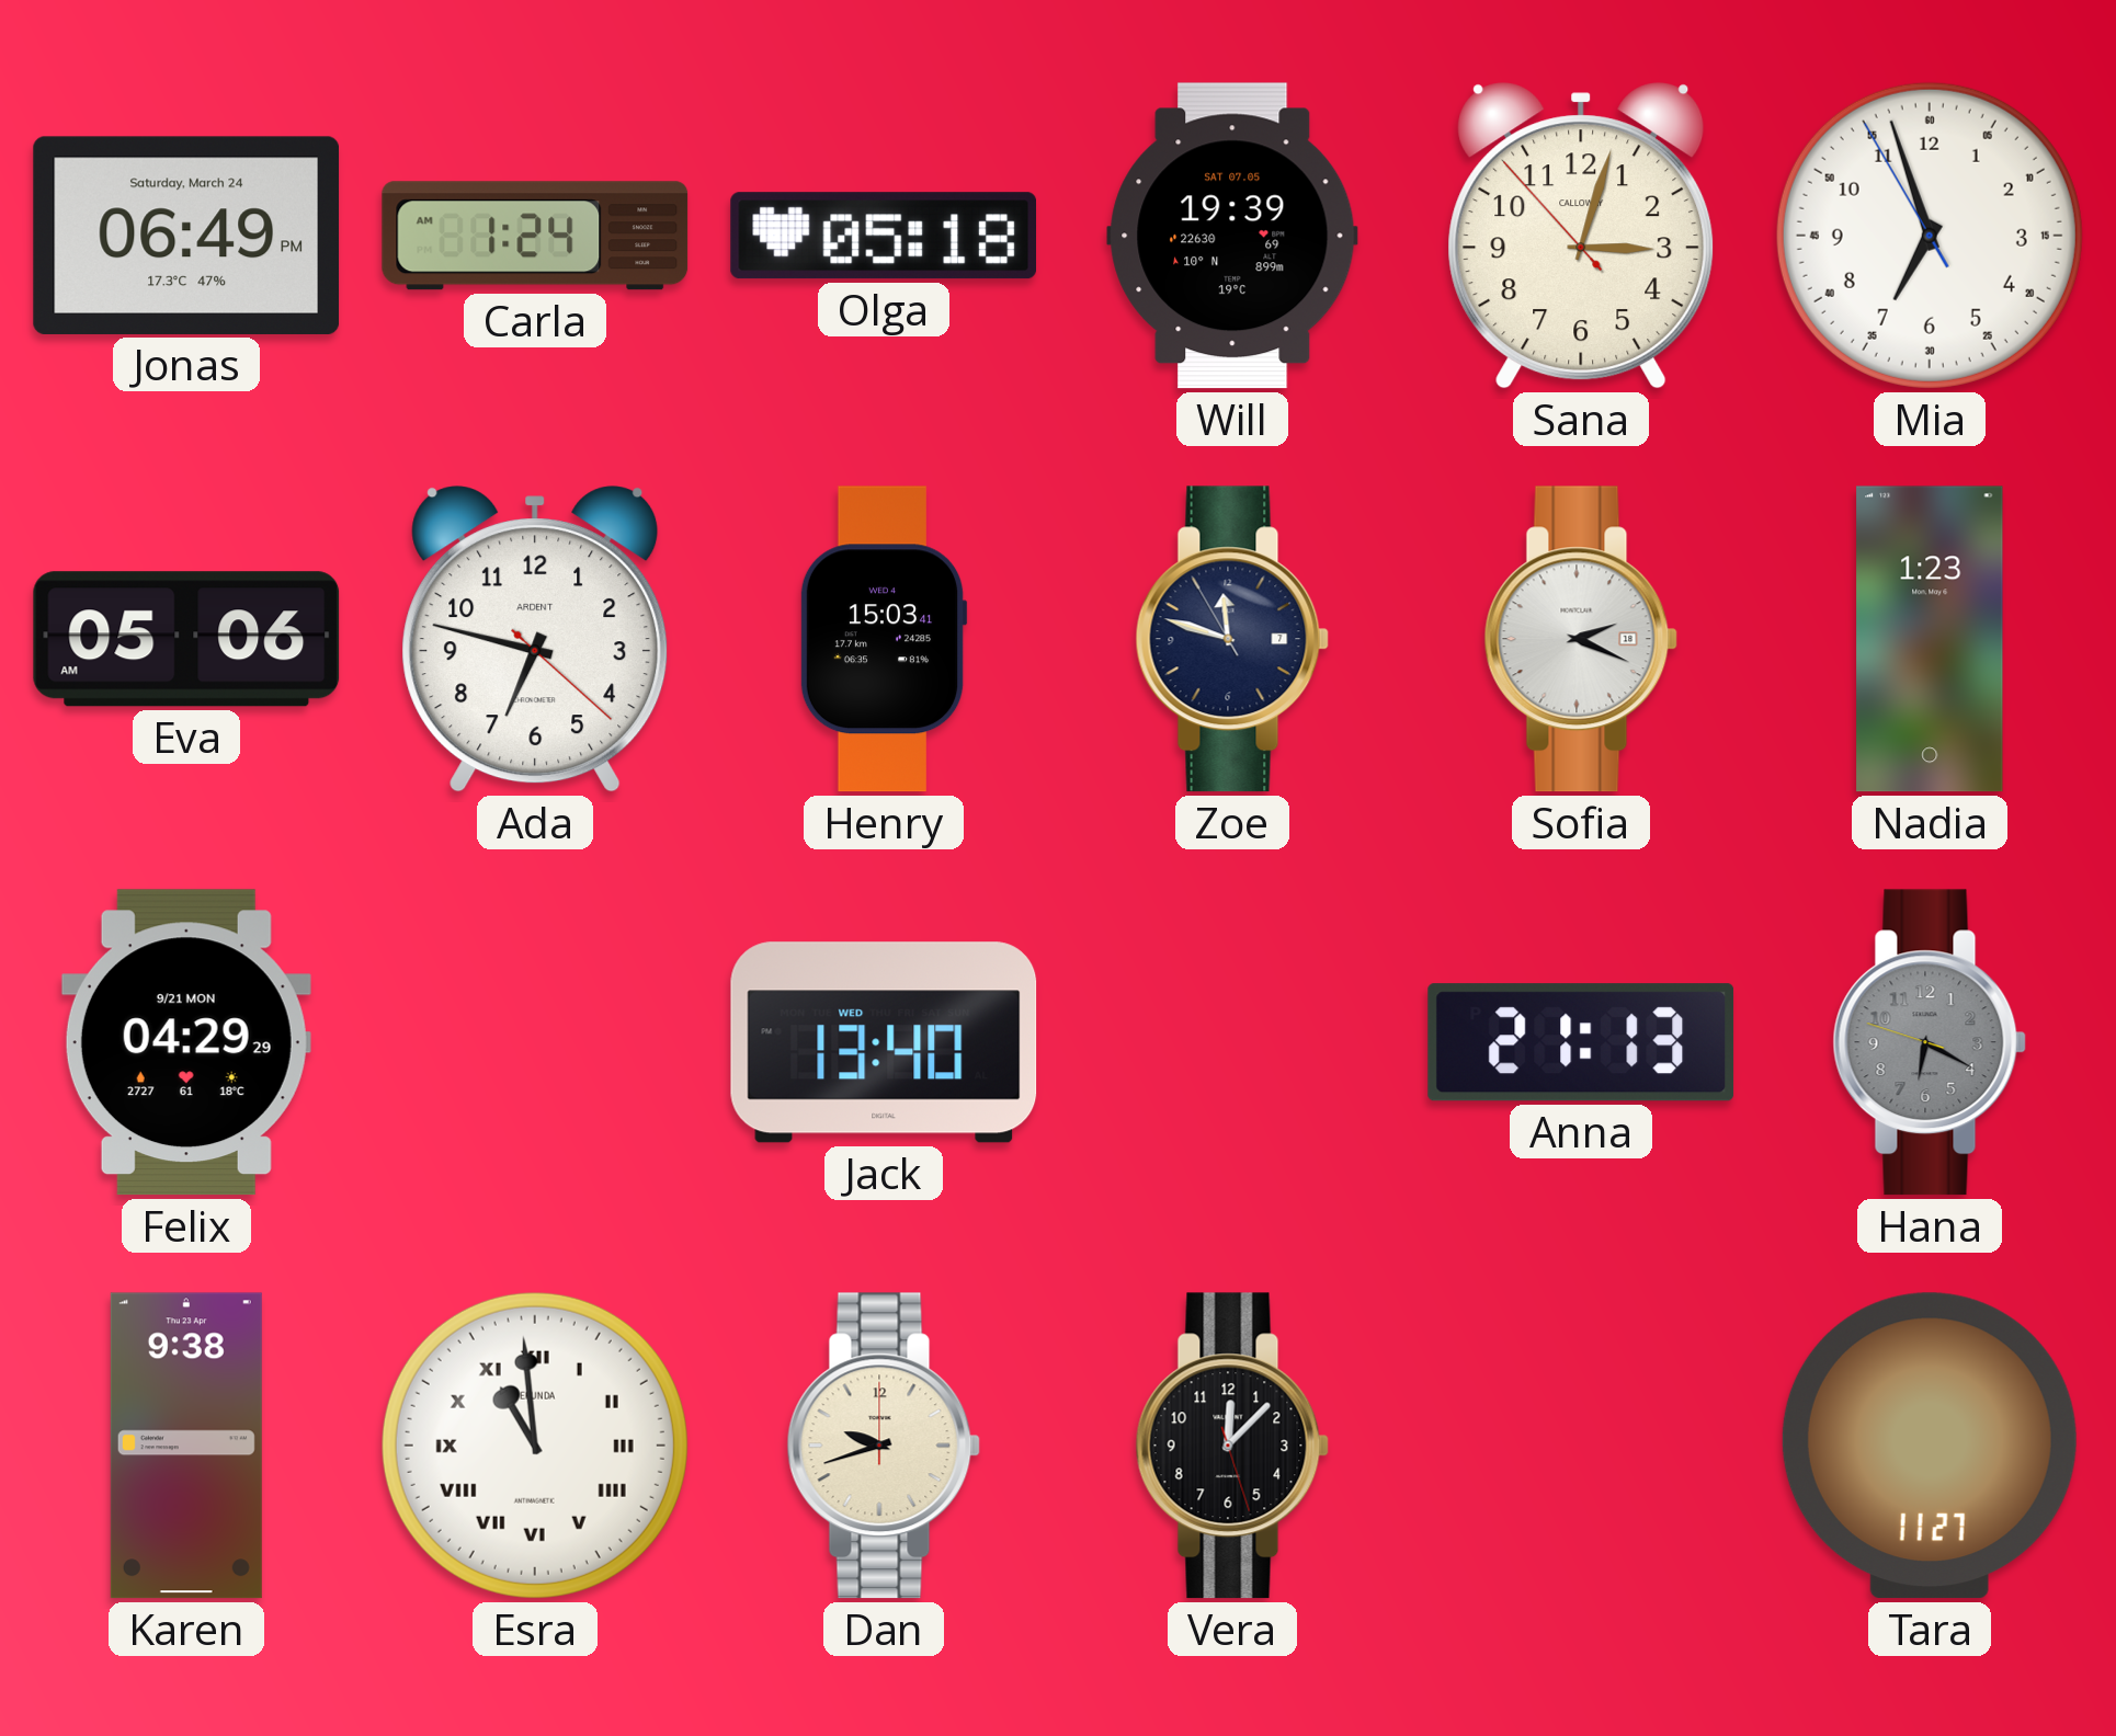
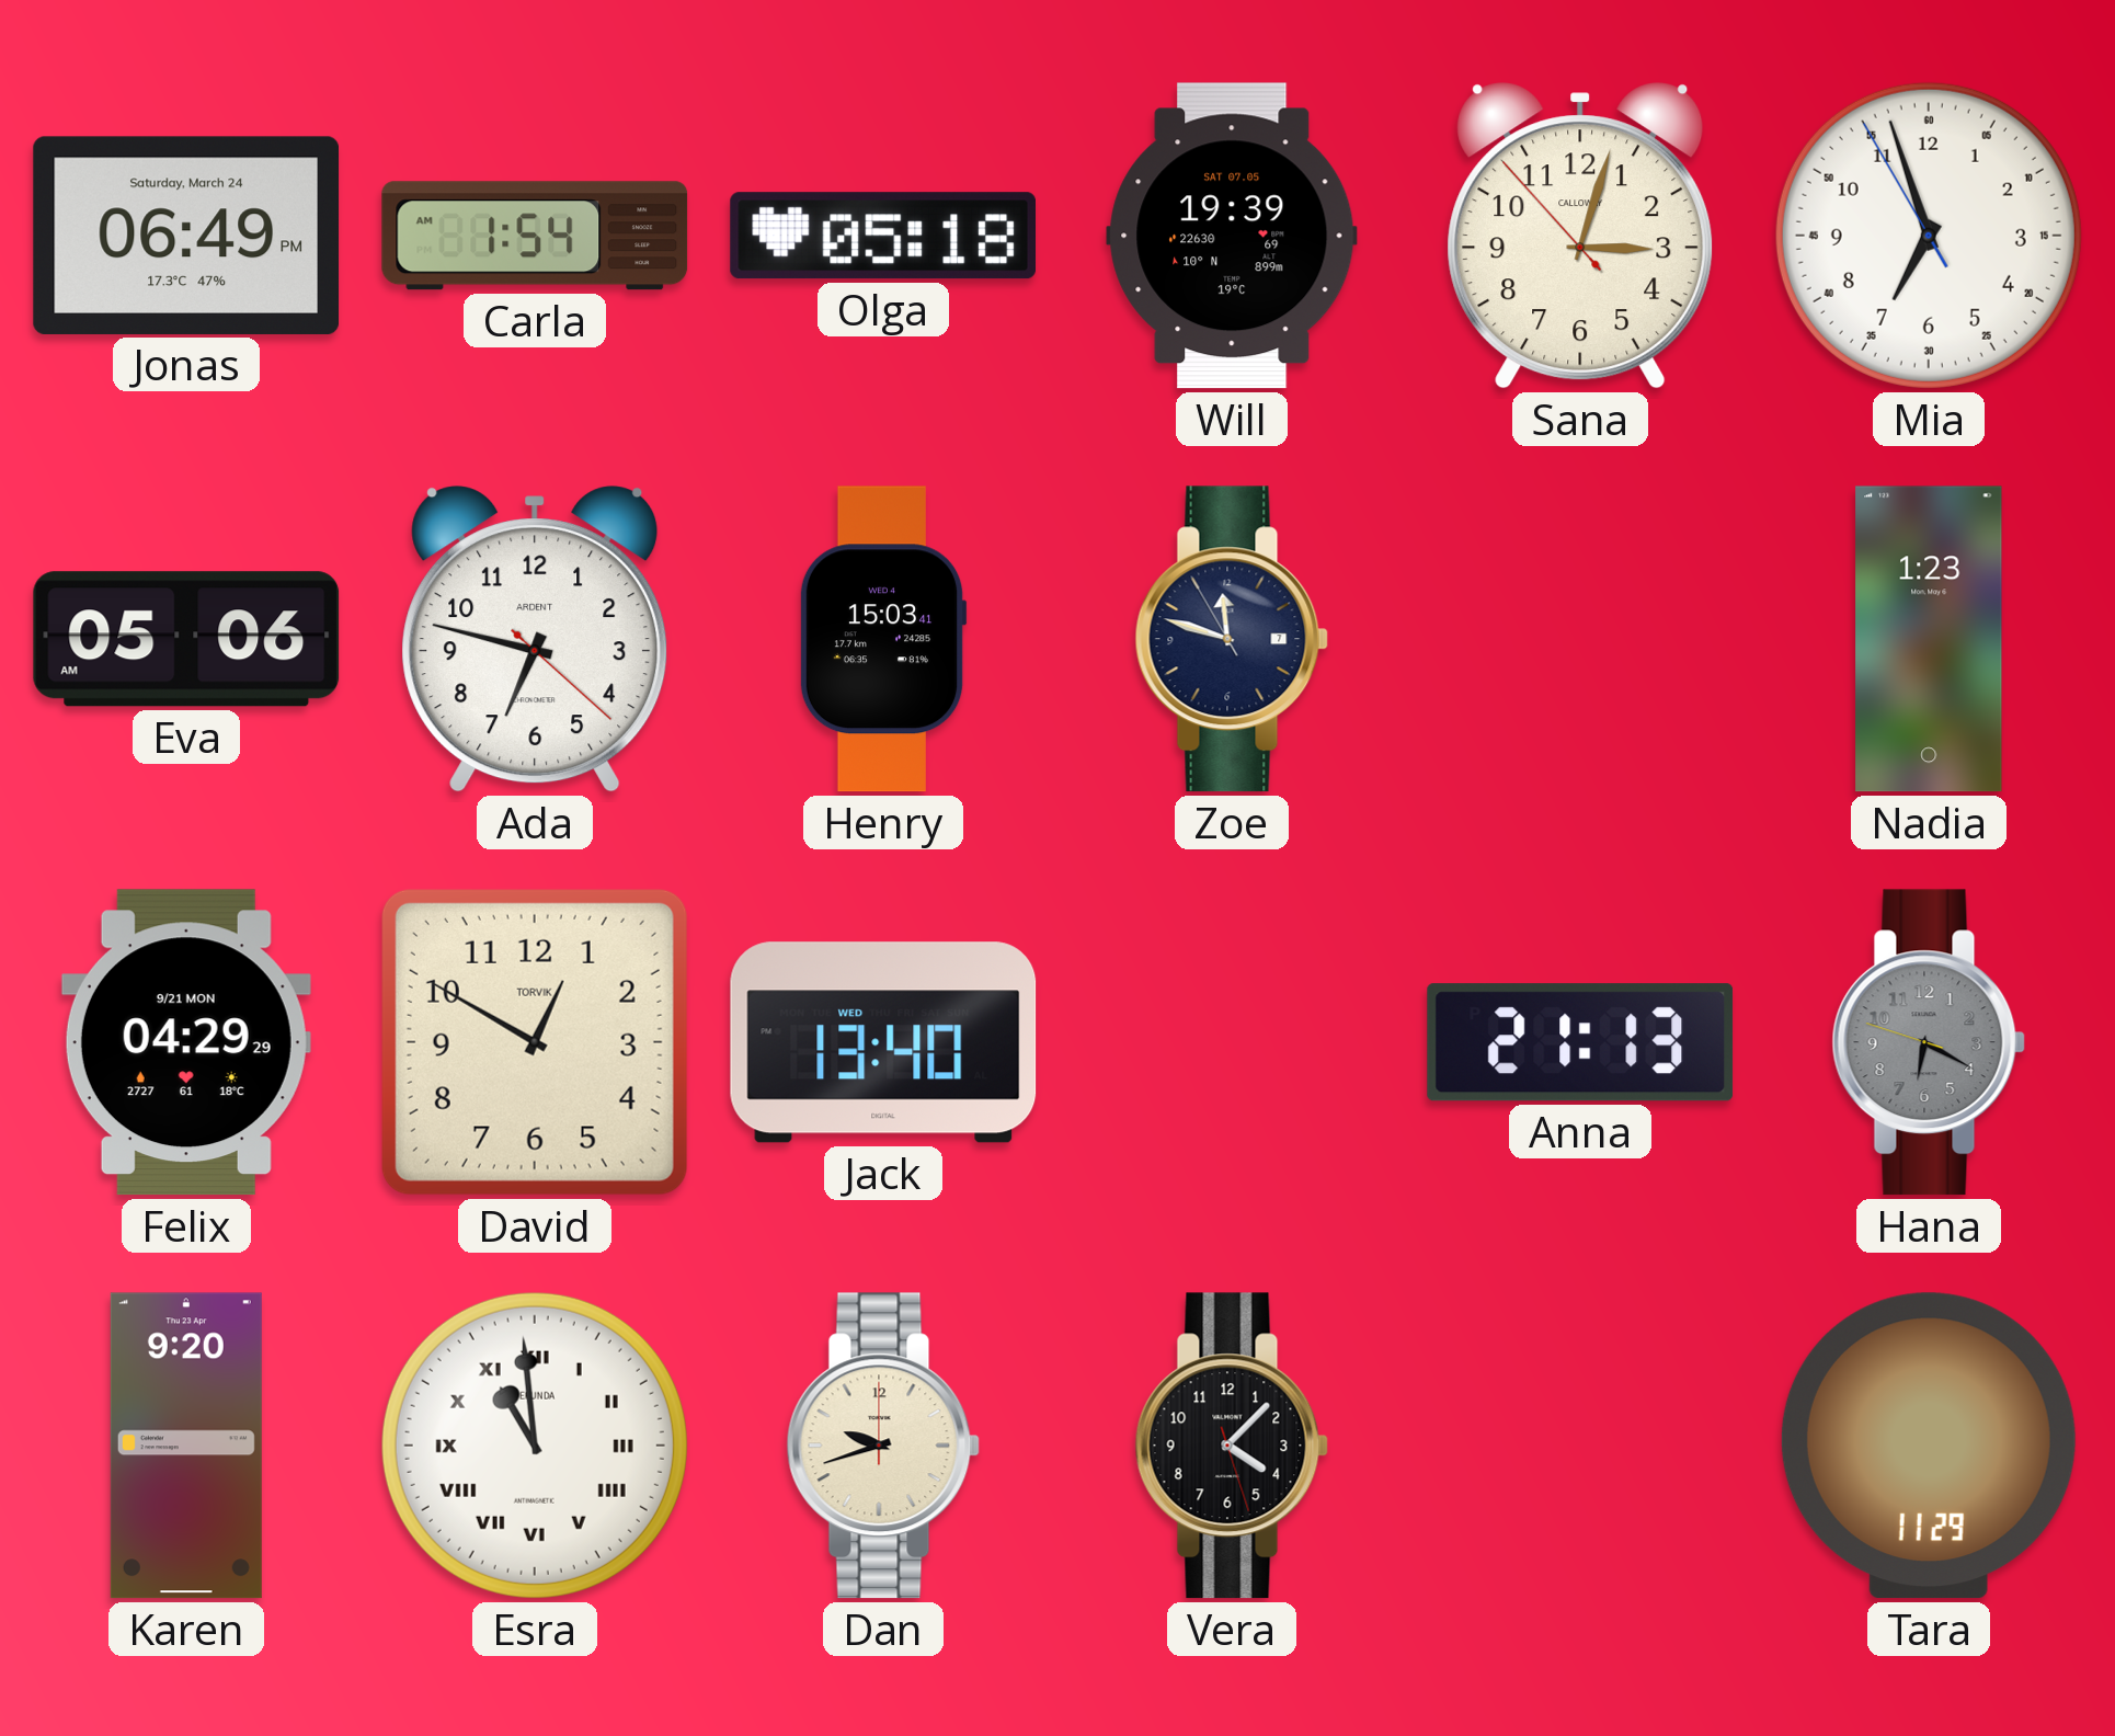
Carla: 1:24 -> 1:54 (535, 236)
Sofia: 2:19 -> none (1581, 639)
David: none -> 12:50 (535, 1042)
Karen: 9:38 -> 9:20 (186, 1446)
Vera: 12:07 -> 4:07 (1232, 1446)
Tara: 11:27 -> 11:29 (1929, 1446)
